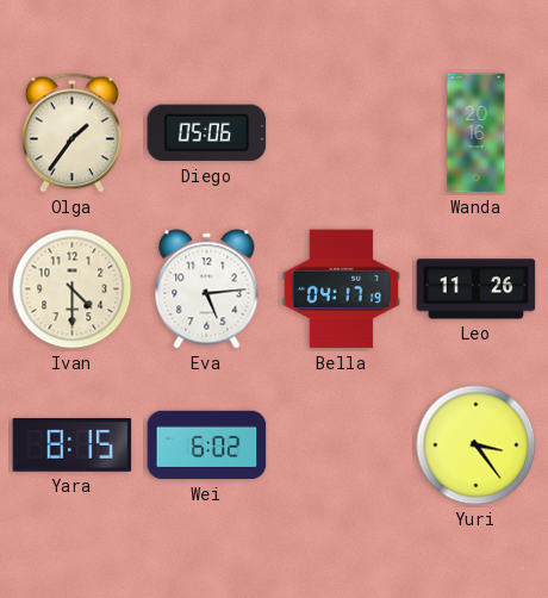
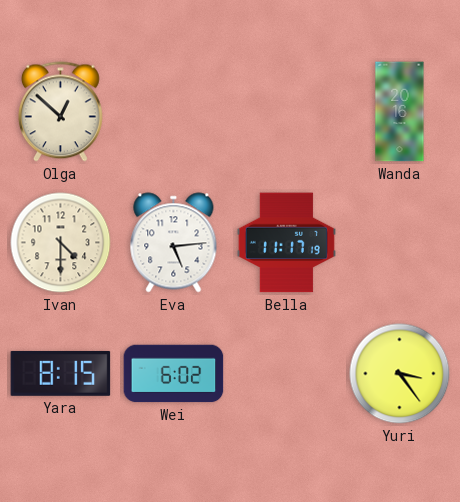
Olga: 1:36 -> 12:52 (60, 112)
Diego: 05:06 -> none (207, 133)
Bella: 04:17 -> 11:17 (286, 243)
Leo: 11:26 -> none (477, 289)
